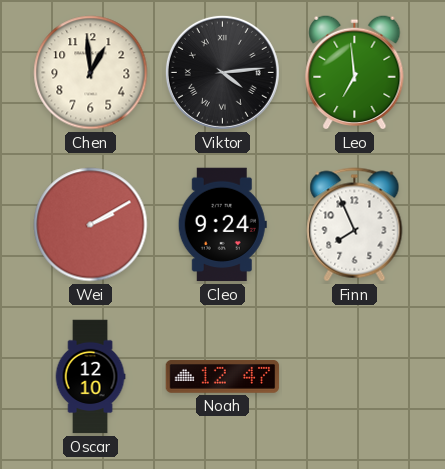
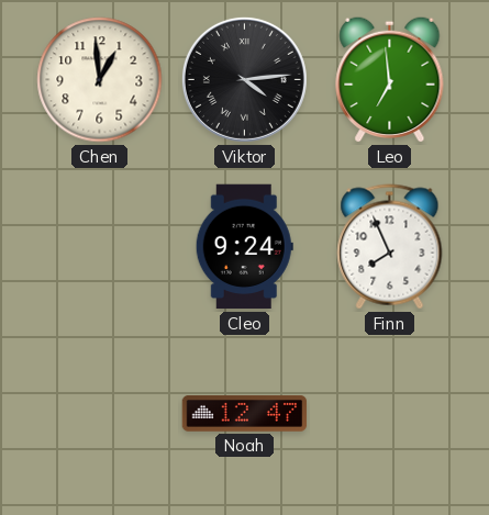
Wei: 2:10 -> none (91, 225)
Oscar: 12:10 -> none (90, 377)
